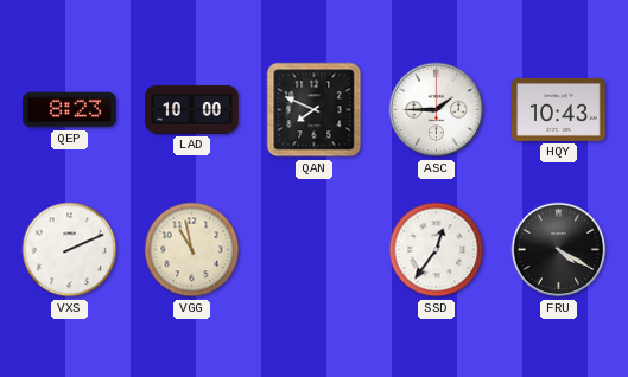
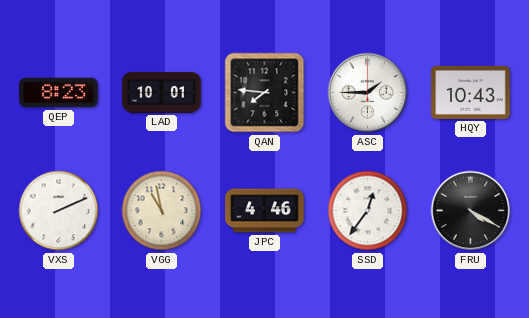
LAD: 10:00 -> 10:01 (162, 93)
QAN: 7:49 -> 7:46 (265, 93)
JPC: none -> 4:46 (265, 211)
